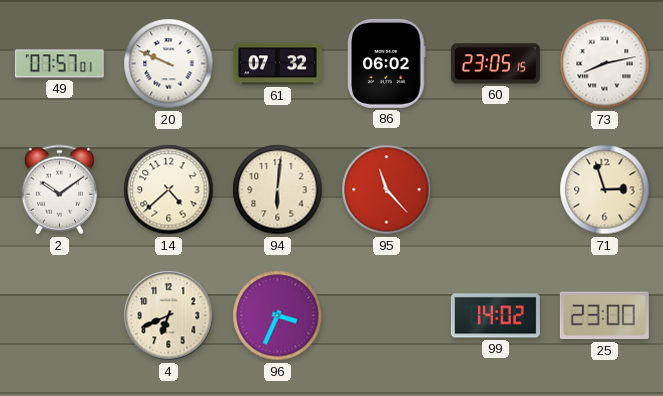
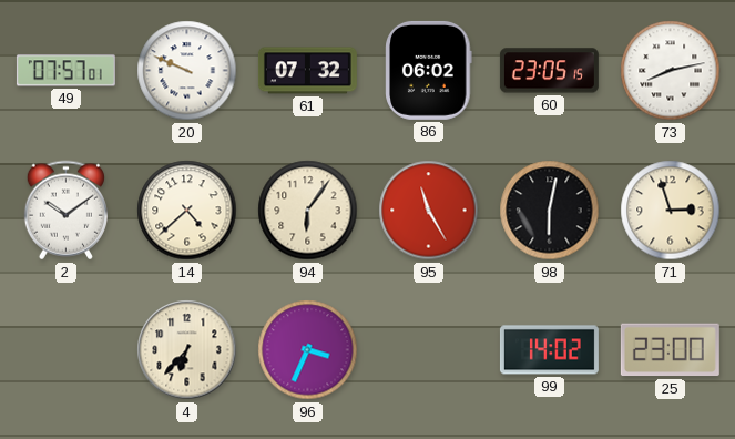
94: 6:01 -> 6:06 (308, 211)
95: 11:23 -> 11:25 (429, 211)
98: none -> 6:02 (550, 211)
4: 6:41 -> 6:37 (187, 350)
